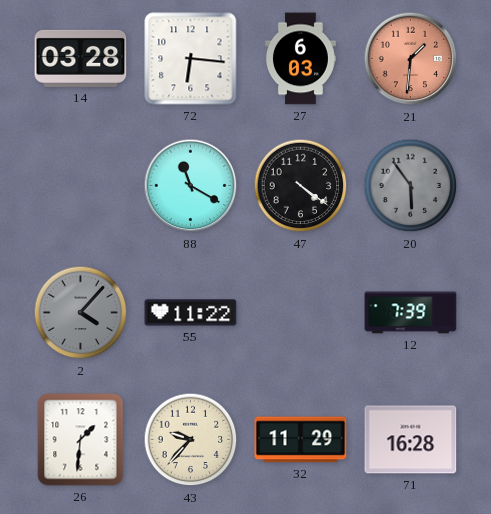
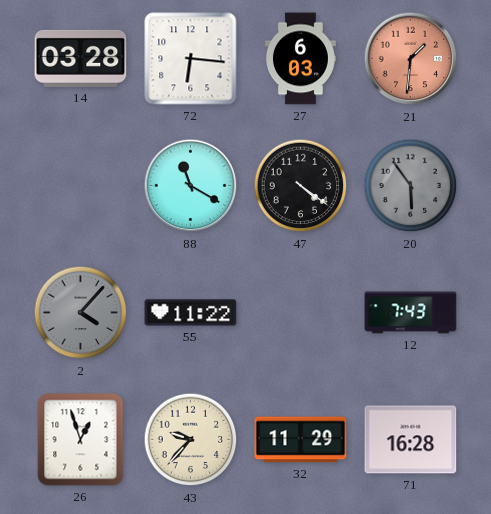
12: 7:39 -> 7:43 (411, 313)
26: 1:31 -> 12:57 (81, 440)
